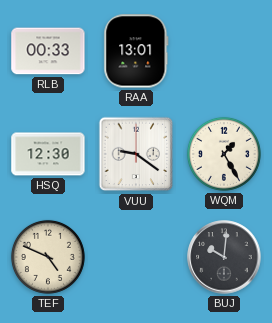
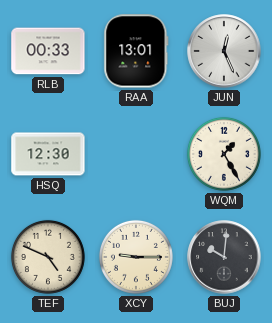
JUN: none -> 12:26 (224, 51)
VUU: 9:21 -> none (136, 154)
XCY: none -> 9:15 (136, 257)
